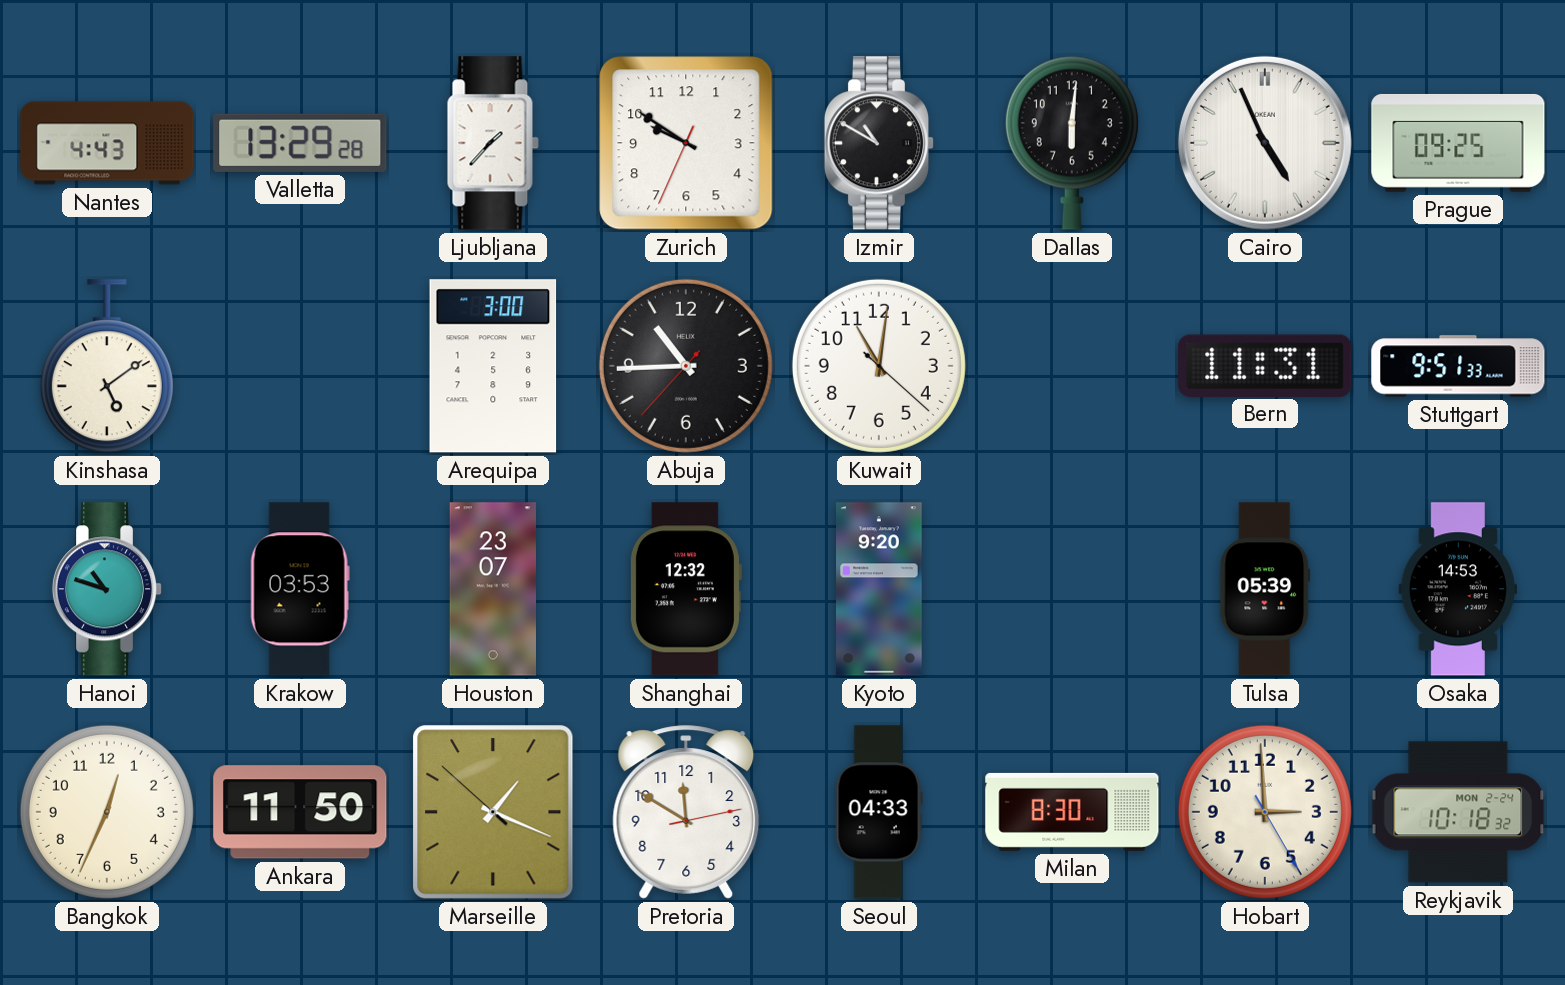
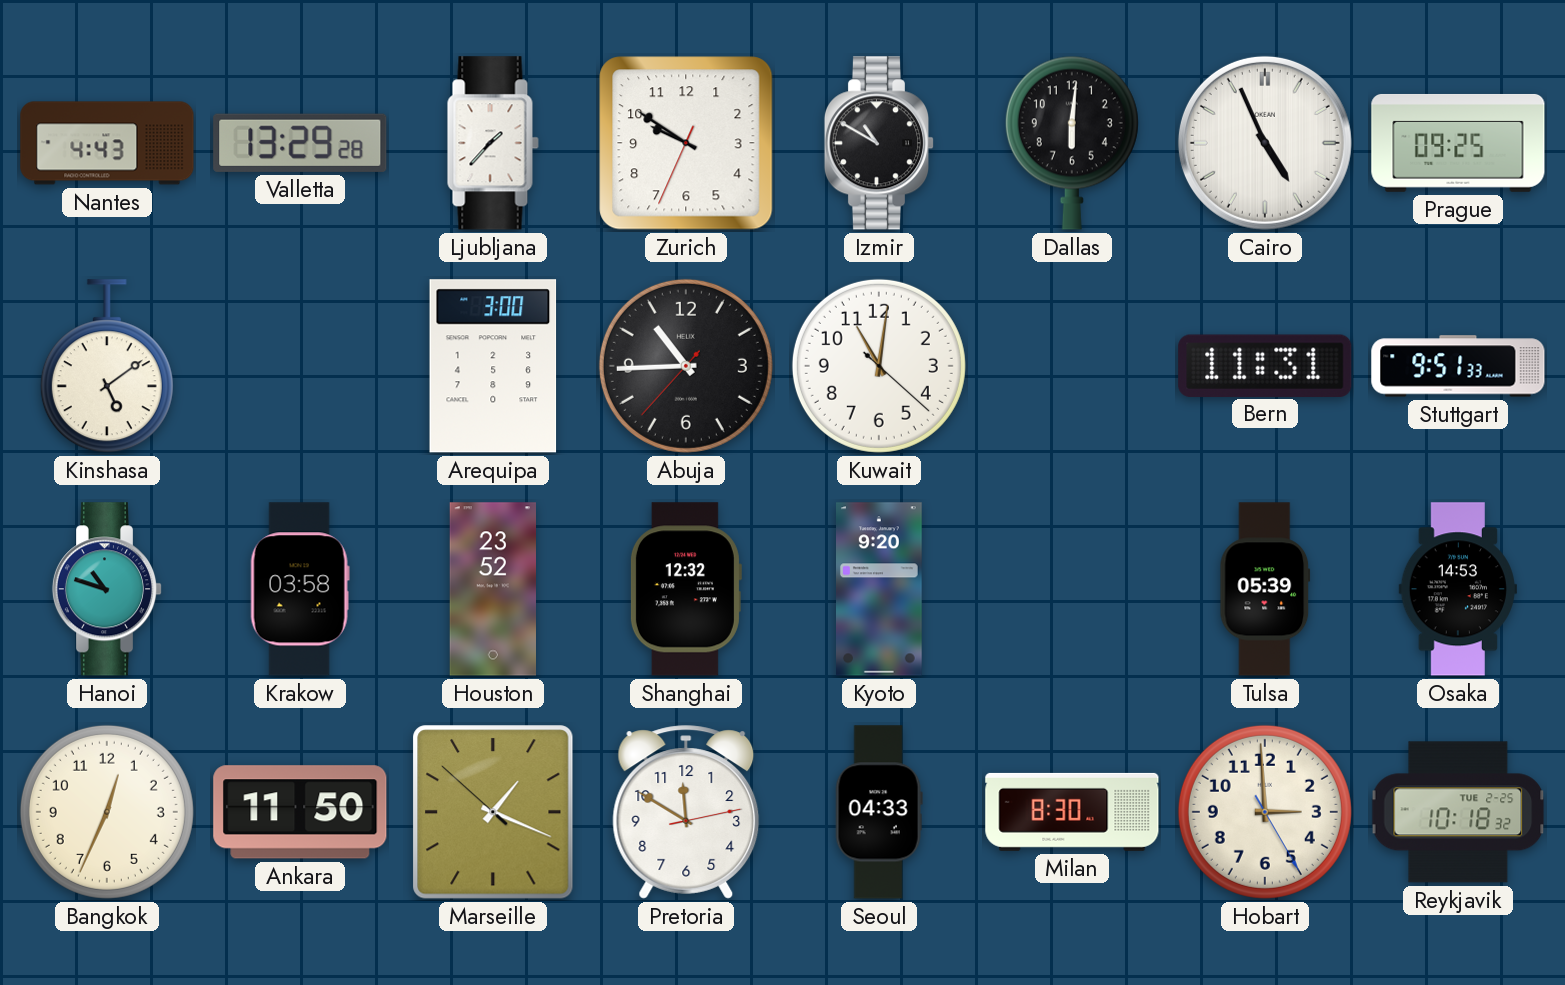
Krakow: 03:53 -> 03:58 (300, 589)
Houston: 23:07 -> 23:52 (493, 589)
Reykjavik date: MON 2-24 -> TUE 2-25 (1458, 812)
